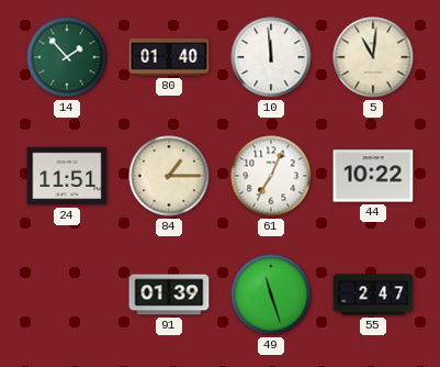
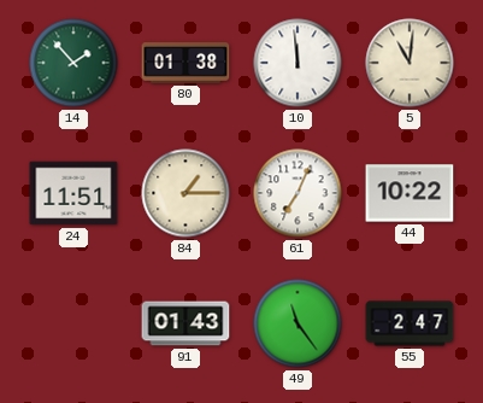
80: 01:40 -> 01:38 (185, 63)
91: 01:39 -> 01:43 (185, 323)
49: 11:27 -> 11:24 (298, 323)
